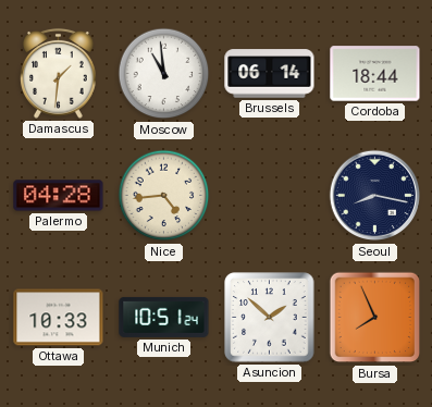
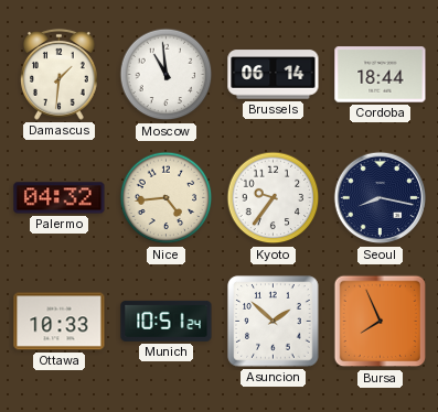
Palermo: 04:28 -> 04:32 (60, 198)
Kyoto: none -> 9:36 (274, 198)
